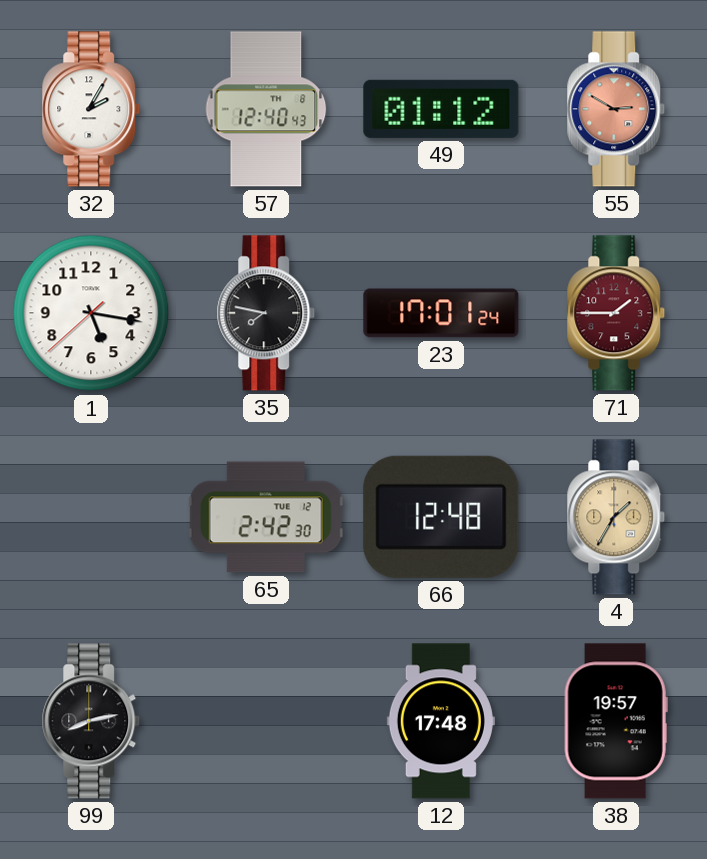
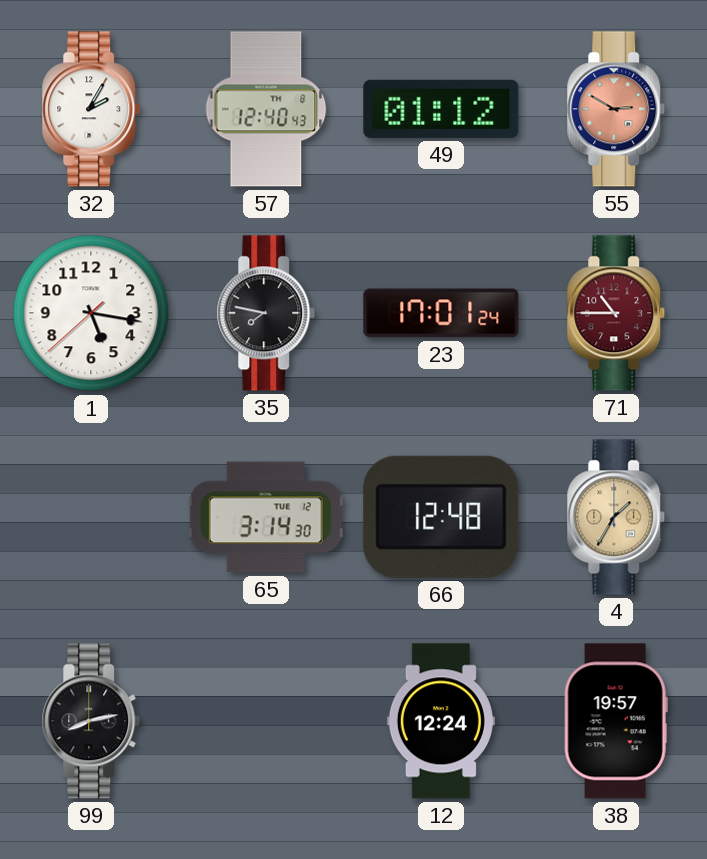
71: 1:45 -> 10:45 (616, 313)
65: 2:42 -> 3:14 (266, 517)
12: 17:48 -> 12:24 (441, 721)
